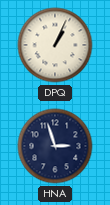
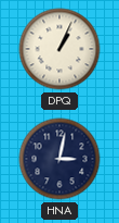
HNA: 2:57 -> 3:02 (59, 159)
